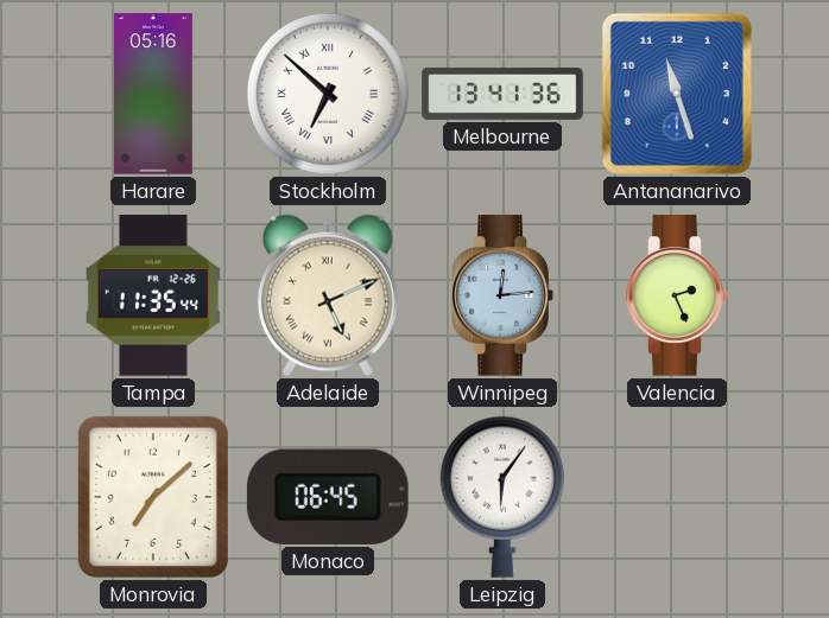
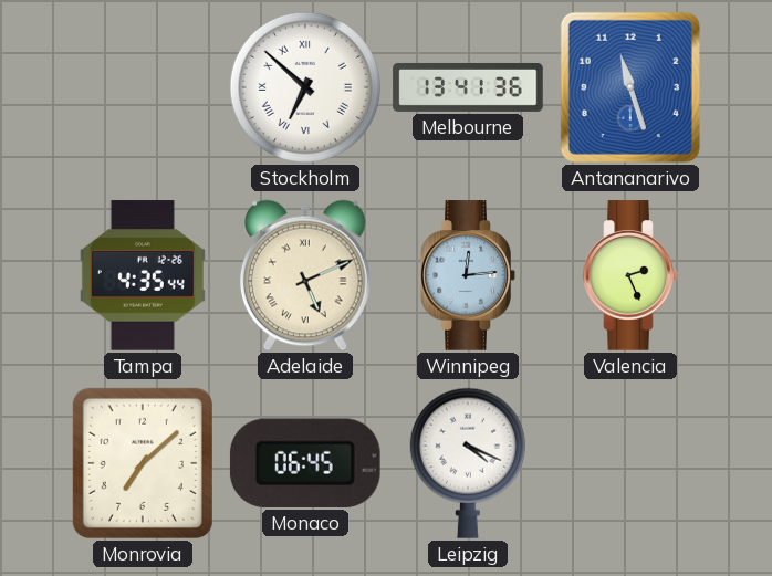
Harare: 05:16 -> none (153, 94)
Tampa: 11:35 -> 4:35 (143, 275)
Leipzig: 6:06 -> 4:19 (468, 463)
